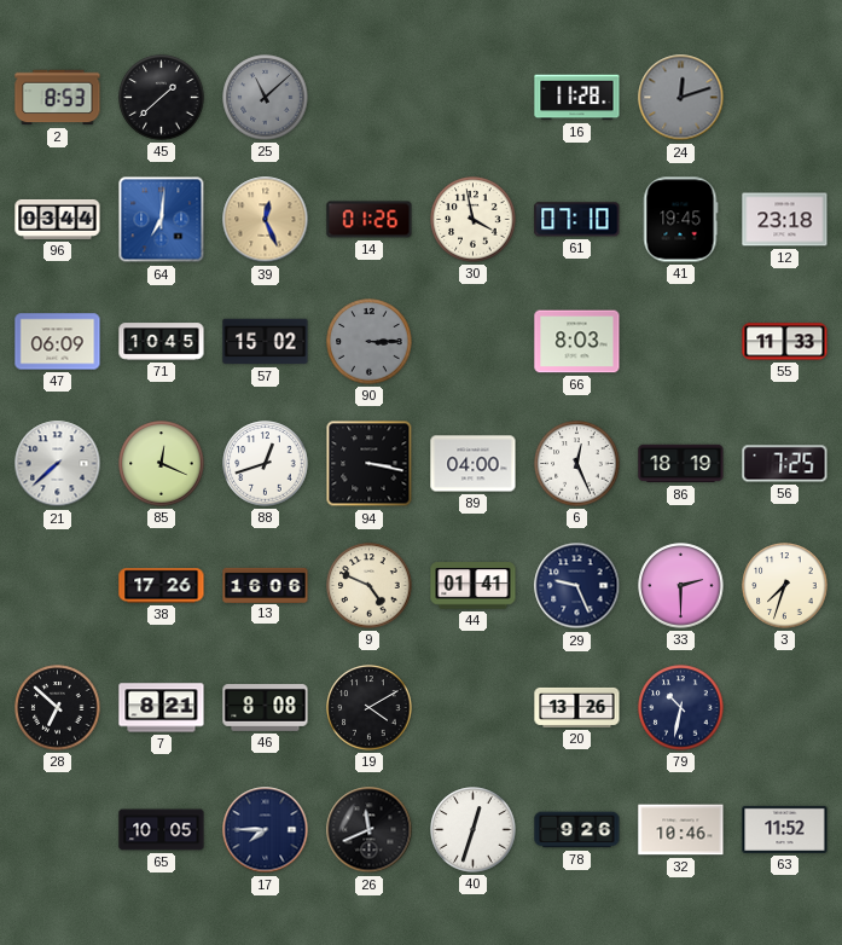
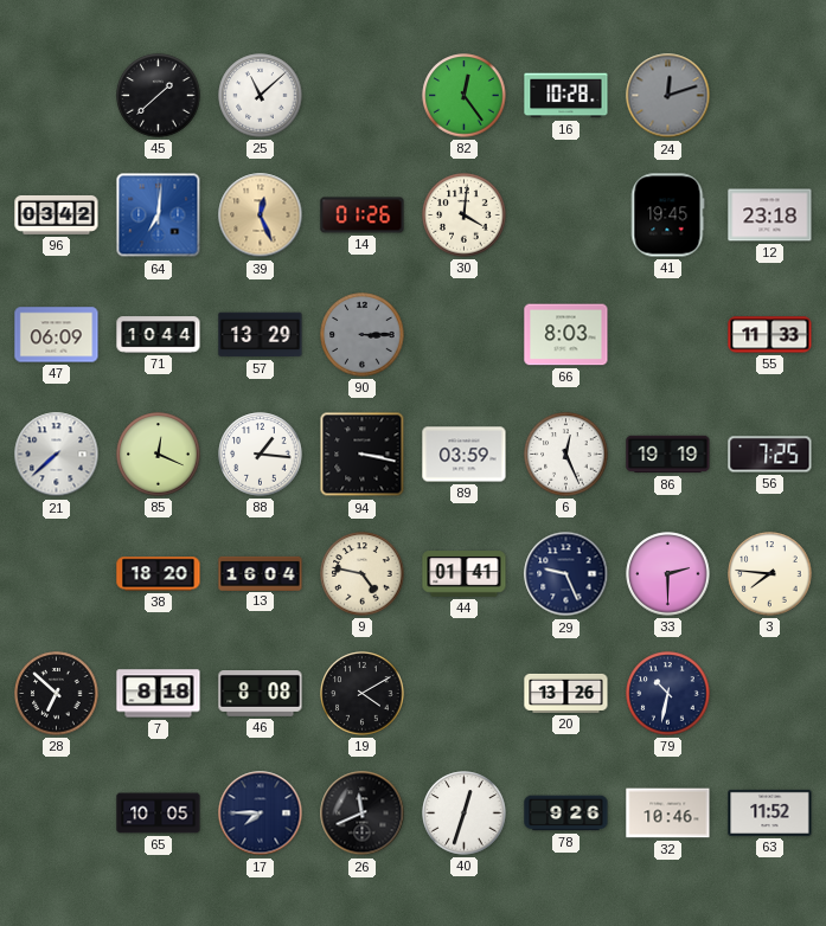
2: 8:53 -> none (58, 98)
25 dial: grey -> white (261, 96)
82: none -> 12:24 (465, 96)
16: 11:28 -> 10:28 (566, 96)
96: 03:44 -> 03:42 (57, 214)
30: 3:58 -> 4:01 (465, 216)
61: 07:10 -> none (577, 220)
71: 10:45 -> 10:44 (159, 335)
57: 15:02 -> 13:29 (261, 335)
88: 12:42 -> 1:16 (261, 455)
89: 04:00 -> 03:59 (465, 455)
86: 18:19 -> 19:19 (668, 455)
38: 17:26 -> 18:20 (159, 574)
13: 16:06 -> 16:04 (261, 573)
9: 4:49 -> 4:47 (363, 574)
3: 7:33 -> 7:46 (770, 574)
7: 8:21 -> 8:18 (159, 694)
